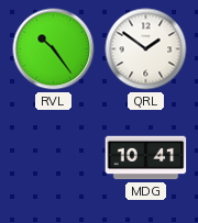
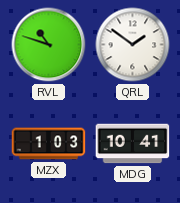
RVL: 10:24 -> 10:48 (49, 45)
MZX: none -> 1:03 (49, 144)
